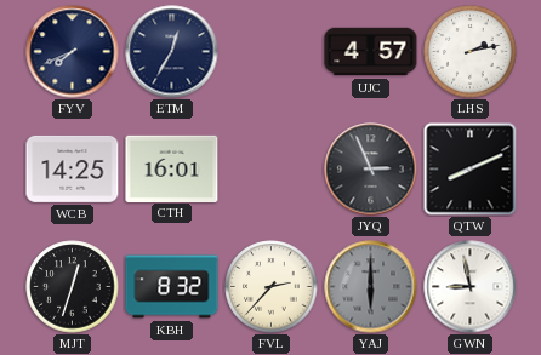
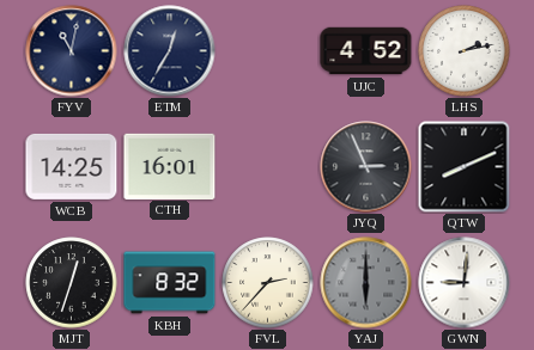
FYV: 7:41 -> 11:02 (72, 51)
UJC: 4:57 -> 4:52 (366, 51)
GWN: 8:58 -> 9:01 (465, 283)
